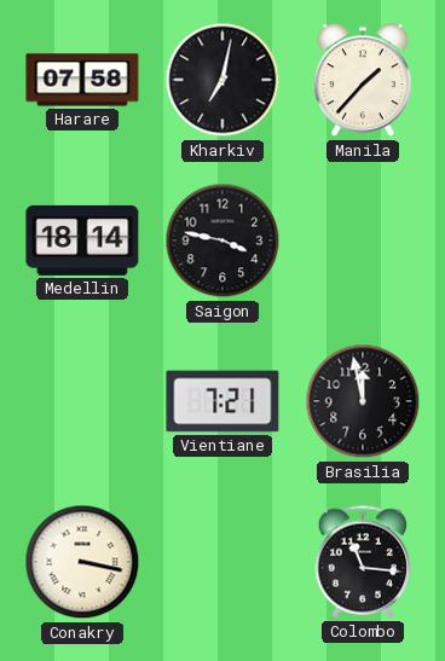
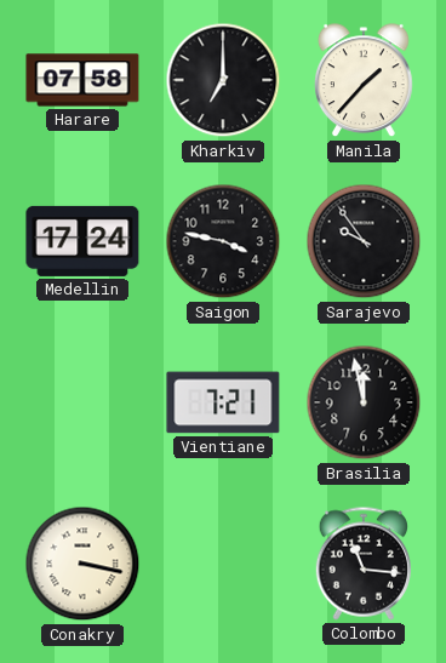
Kharkiv: 7:02 -> 7:00 (223, 80)
Medellin: 18:14 -> 17:24 (82, 241)
Sarajevo: none -> 9:54 (364, 241)
